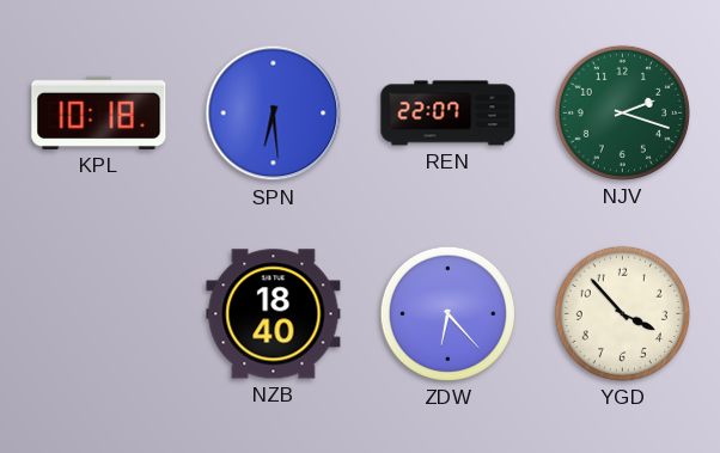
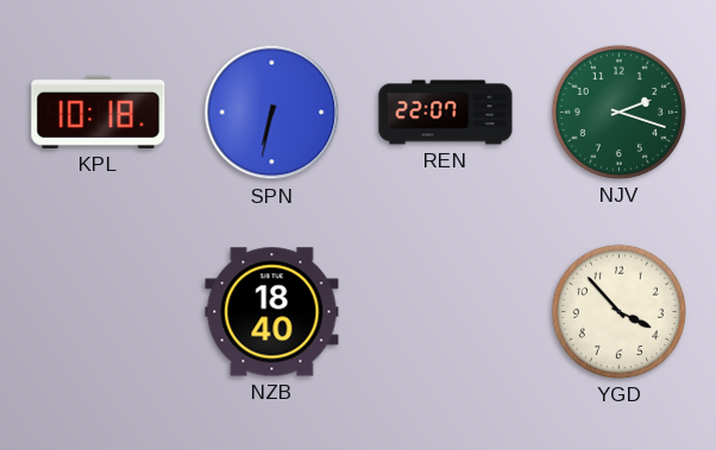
SPN: 6:29 -> 6:32 (272, 113)
ZDW: 6:23 -> none (447, 313)
